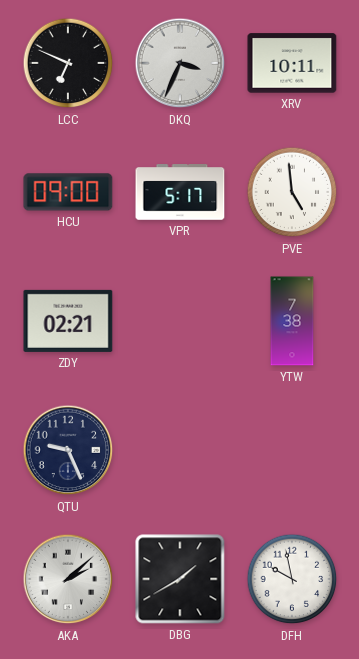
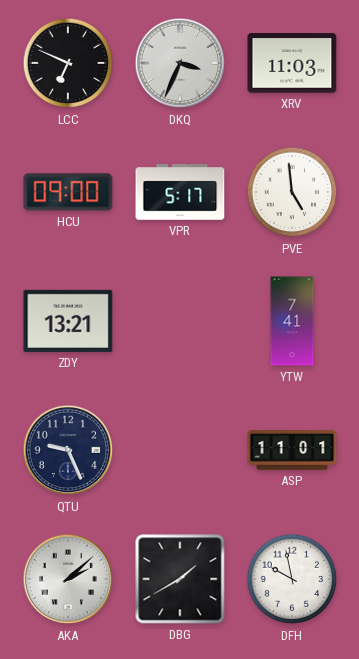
XRV: 10:11 -> 11:03 (292, 63)
ZDY: 02:21 -> 13:21 (68, 321)
YTW: 7:38 -> 7:41 (292, 321)
ASP: none -> 11:01 (292, 450)
